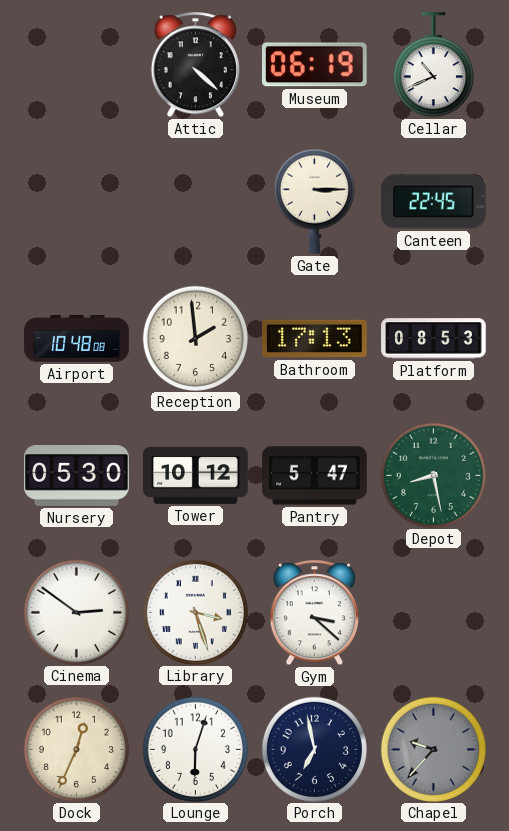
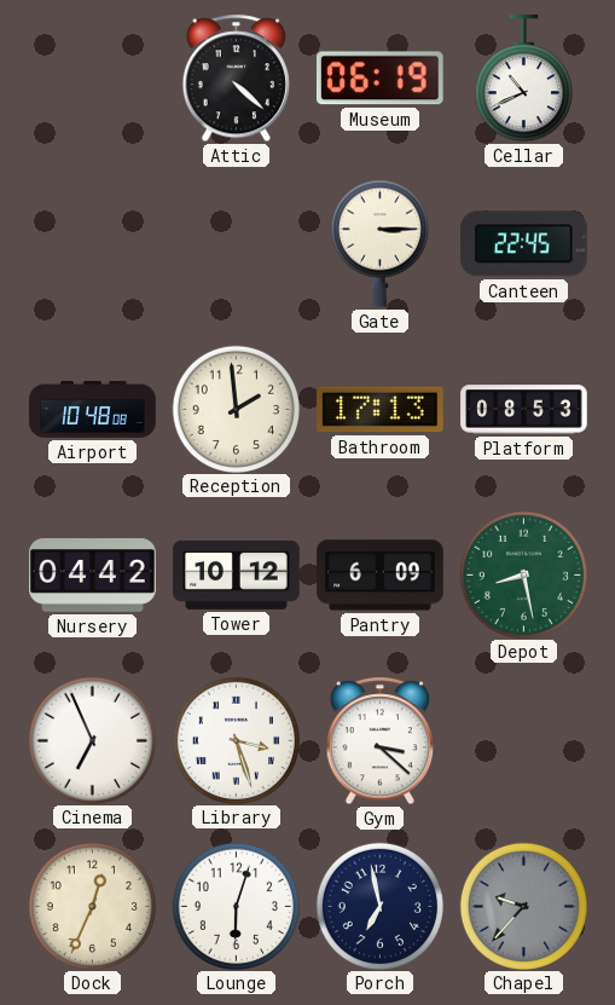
Nursery: 05:30 -> 04:42 (93, 576)
Pantry: 5:47 -> 6:09 (381, 576)
Cinema: 2:51 -> 6:56 (92, 740)
